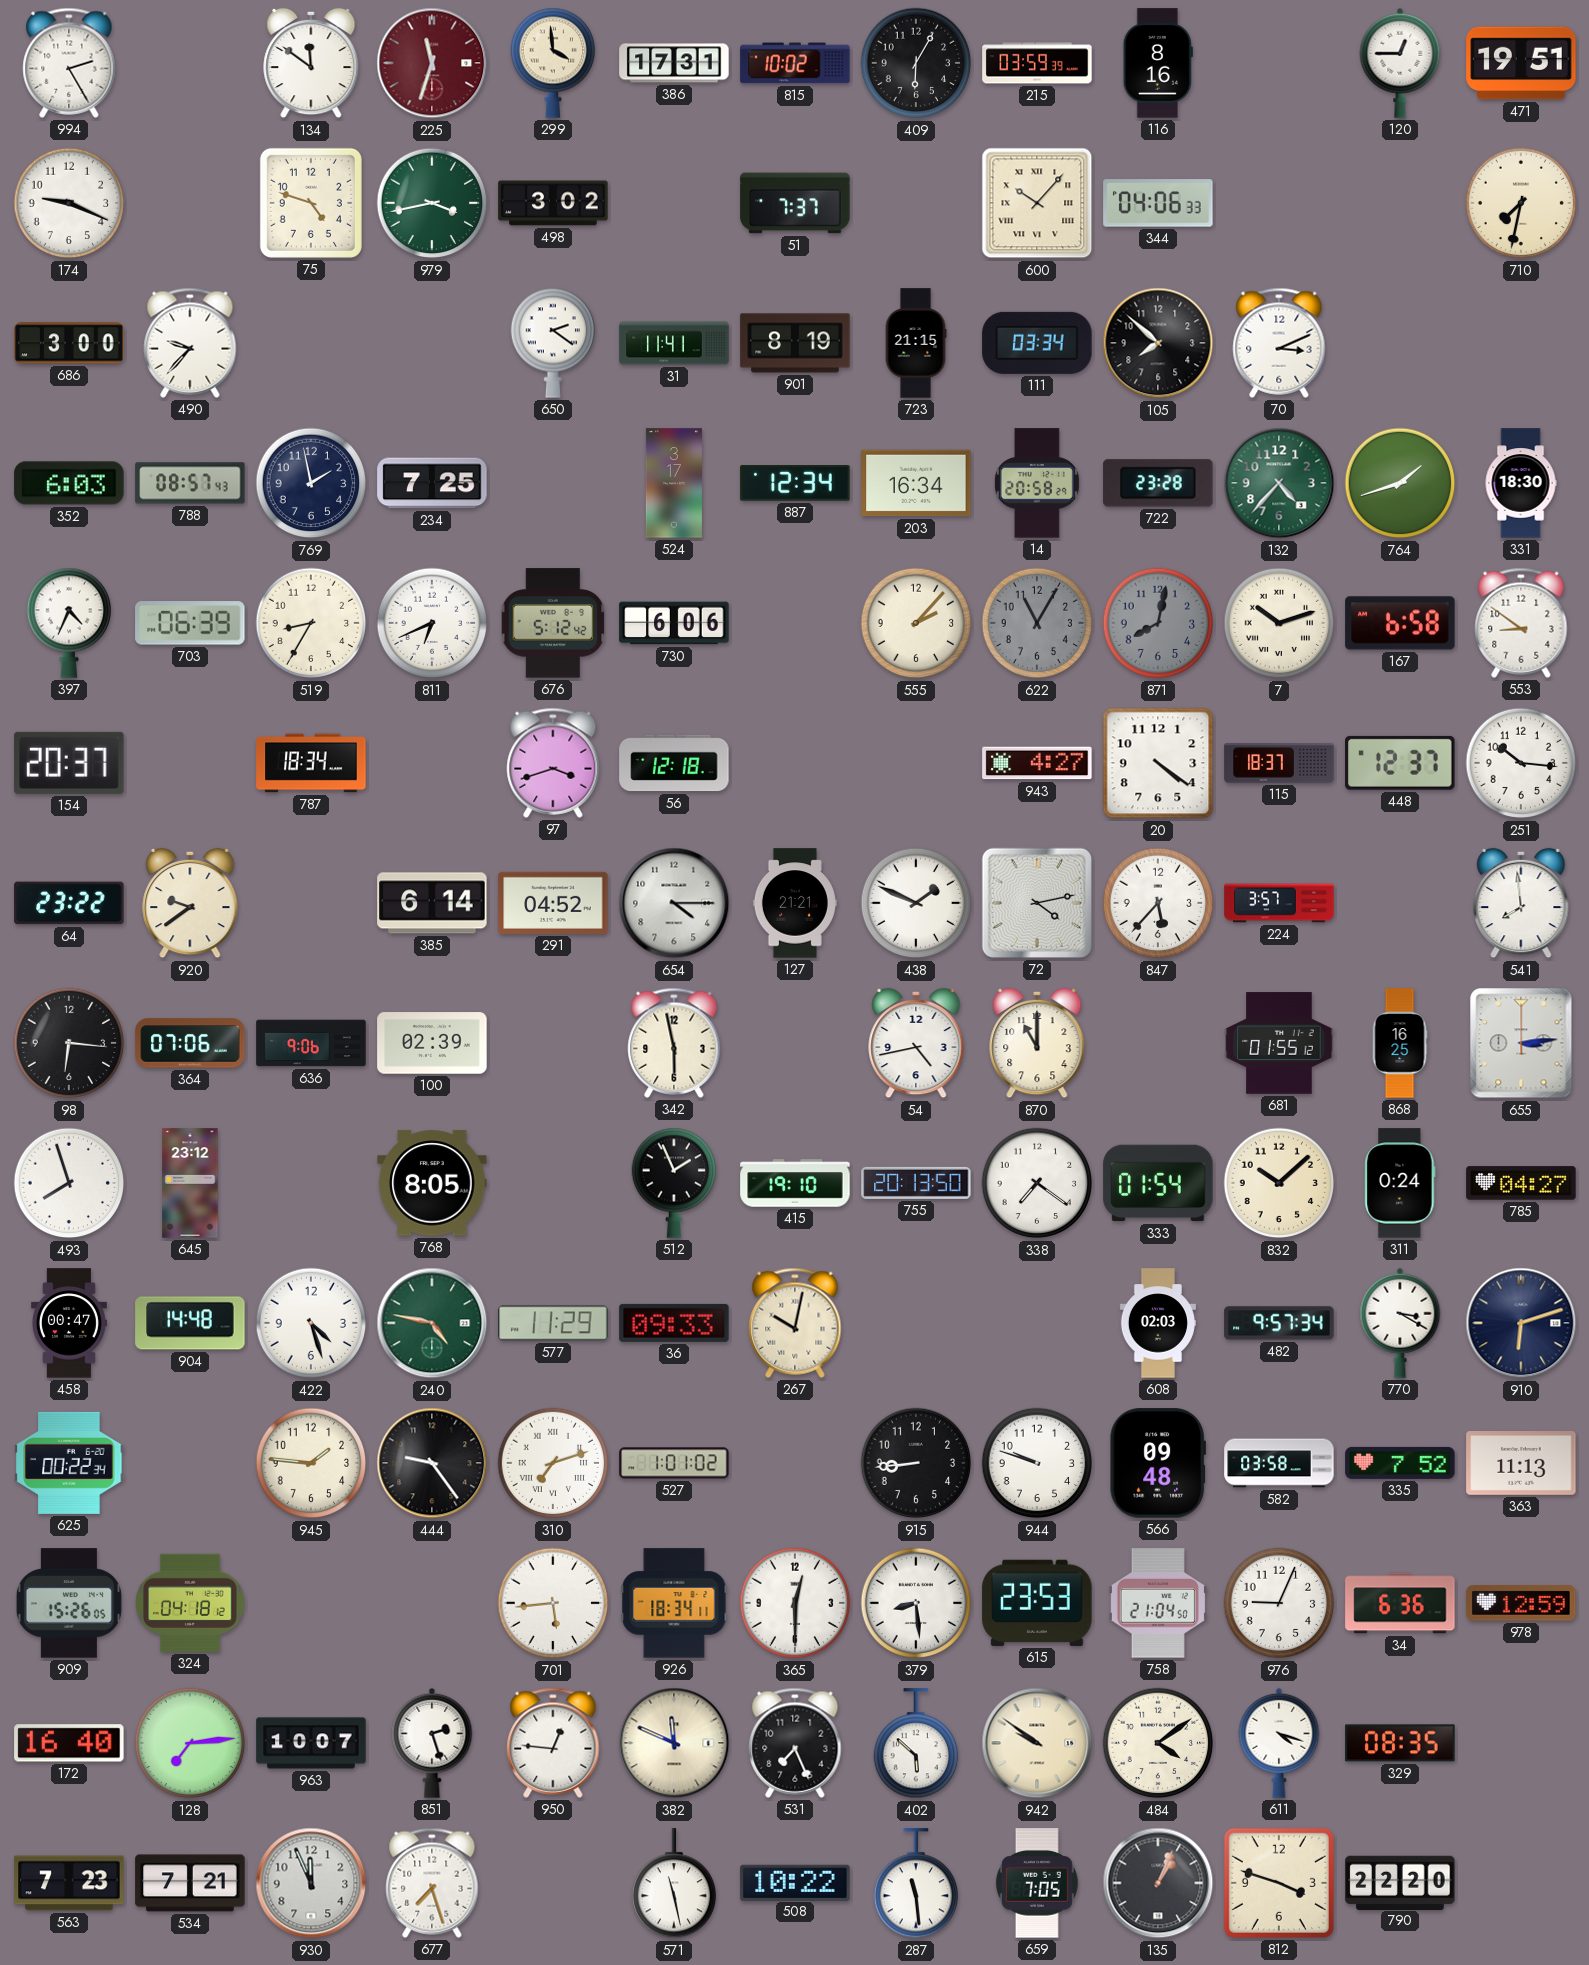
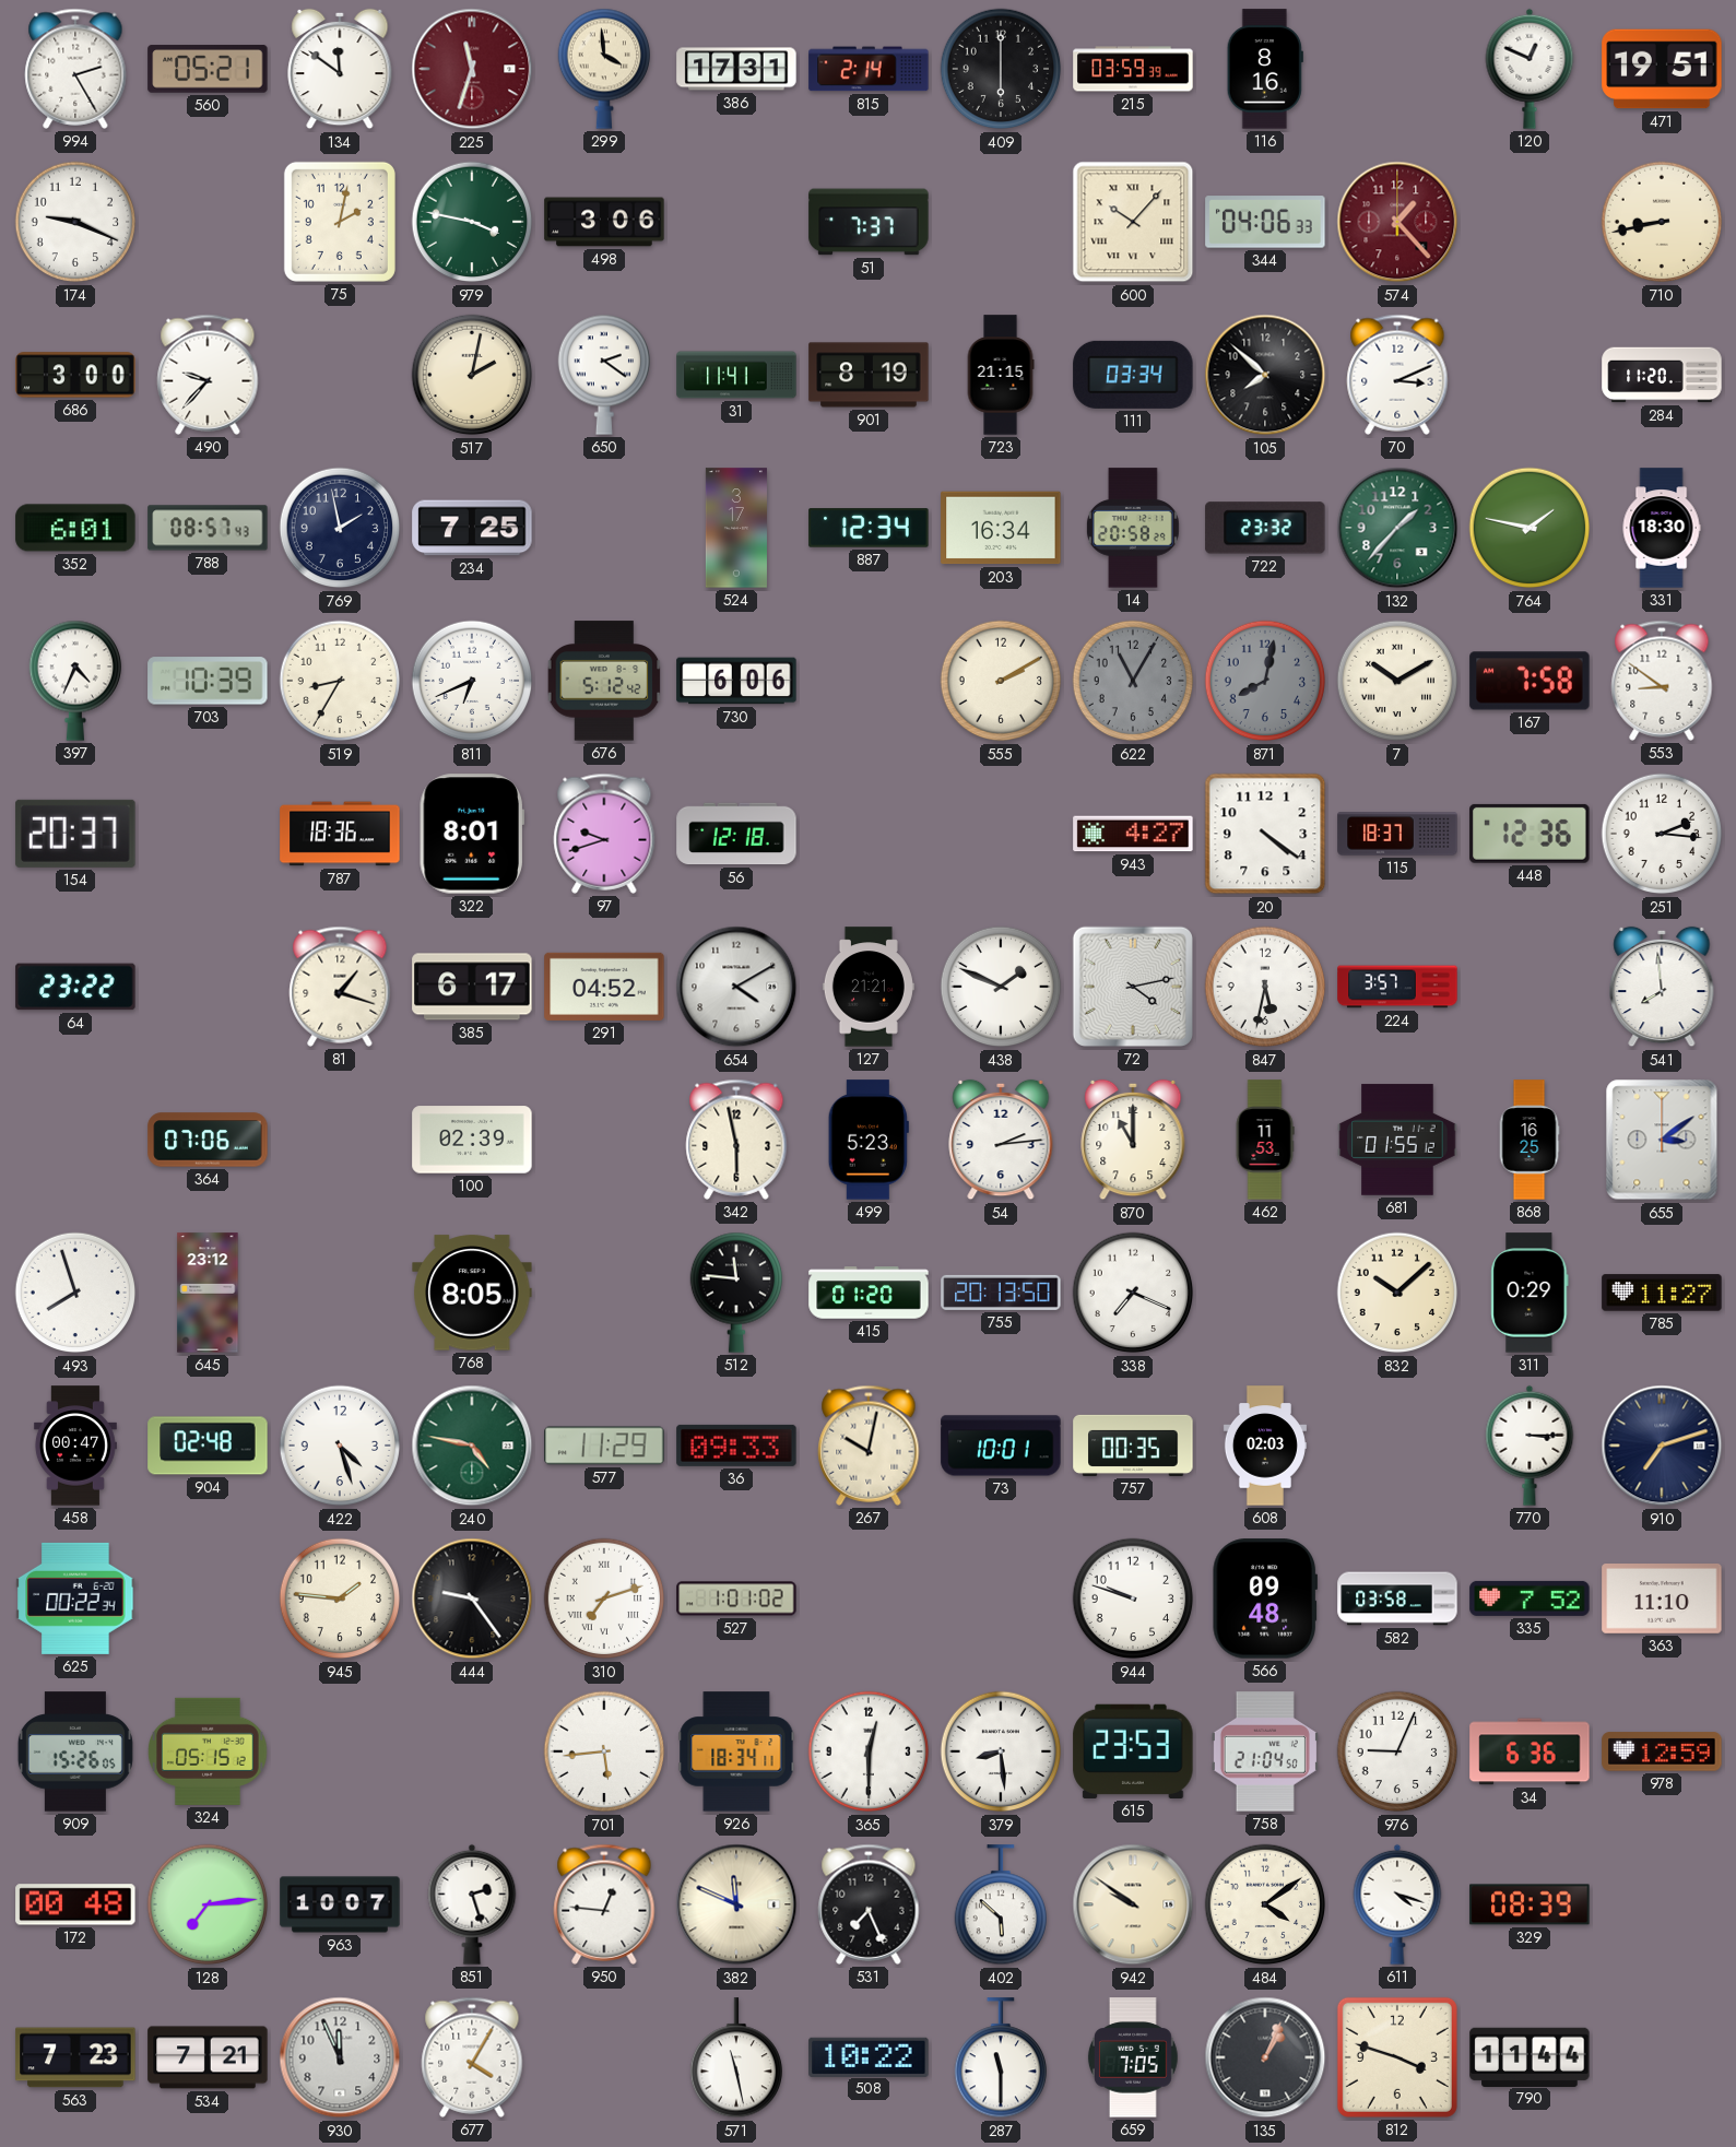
560: none -> 05:21 (208, 69)
815: 10:02 -> 2:14 (869, 69)
409: 6:05 -> 6:00 (1001, 69)
120: 12:45 -> 12:49 (1530, 69)
75: 4:48 -> 2:02 (340, 222)
979: 3:43 -> 3:47 (472, 222)
498: 3:02 -> 3:06 (604, 222)
574: none -> 1:23 (1397, 222)
710: 7:32 -> 8:43 (1662, 222)
517: none -> 2:02 (472, 375)
284: none -> 11:20 (1662, 375)
352: 6:03 -> 6:01 (75, 528)
722: 23:28 -> 23:32 (1265, 528)
132: 4:37 -> 1:37 (1397, 528)
764: 1:42 -> 1:47 (1530, 528)
703: 06:39 -> 10:39 (208, 681)
555: 2:07 -> 2:10 (1001, 681)
7: 10:12 -> 10:10 (1397, 681)
167: 6:58 -> 7:58 (1530, 681)
787: 18:34 -> 18:36 (340, 834)
322: none -> 8:01 (472, 834)
97: 3:42 -> 9:42 (604, 834)
448: 12:37 -> 12:36 (1530, 834)
251: 10:16 -> 2:16 (1662, 834)
920: 9:39 -> none (190, 903)
81: none -> 1:18 (340, 987)
385: 6:14 -> 6:17 (472, 987)
654: 4:15 -> 4:10 (736, 987)
847: 5:37 -> 5:32 (1265, 987)
98: 6:16 -> none (69, 1043)
636: 9:06 -> none (311, 1043)
499: none -> 5:23 (869, 1140)
54: 4:43 -> 2:14 (1001, 1140)
462: none -> 11:53 (1265, 1140)
655: 3:14 -> 3:09 (1662, 1140)
512: 1:56 -> 11:46 (735, 1293)
415: 19:10 -> 01:20 (869, 1293)
338: 7:21 -> 7:19 (1133, 1293)
333: 01:54 -> none (1158, 1183)
311: 0:24 -> 0:29 (1530, 1293)
785: 04:27 -> 11:27 (1662, 1293)
904: 14:48 -> 02:48 (208, 1446)
73: none -> 10:01 (1001, 1446)
757: none -> 00:35 (1133, 1446)
482: 9:57 -> none (1279, 1323)
770: 3:20 -> 3:15 (1530, 1446)
910: 6:12 -> 7:12 (1662, 1446)
915: 8:44 -> none (916, 1463)
363: 11:13 -> 11:10 (1662, 1600)
324: 04:18 -> 05:15 (208, 1751)
172: 16:40 -> 00:48 (75, 1904)
329: 08:35 -> 08:39 (1530, 1904)
677: 7:27 -> 4:05 (472, 2057)
287: 11:29 -> 11:30 (1000, 2058)
790: 22:20 -> 11:44 (1530, 2056)
